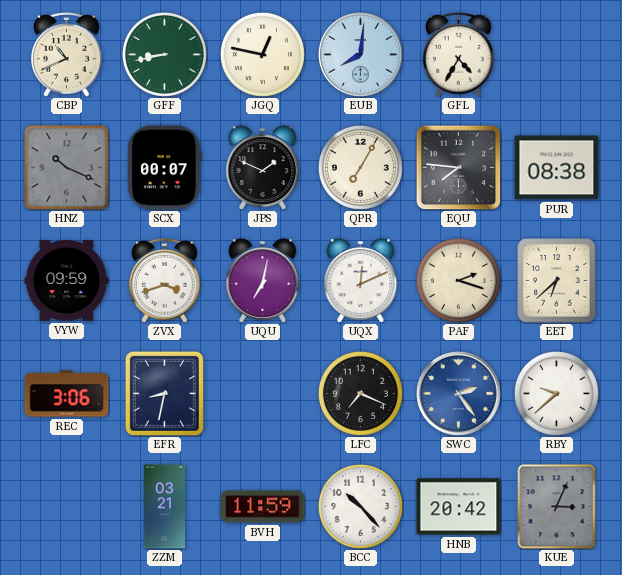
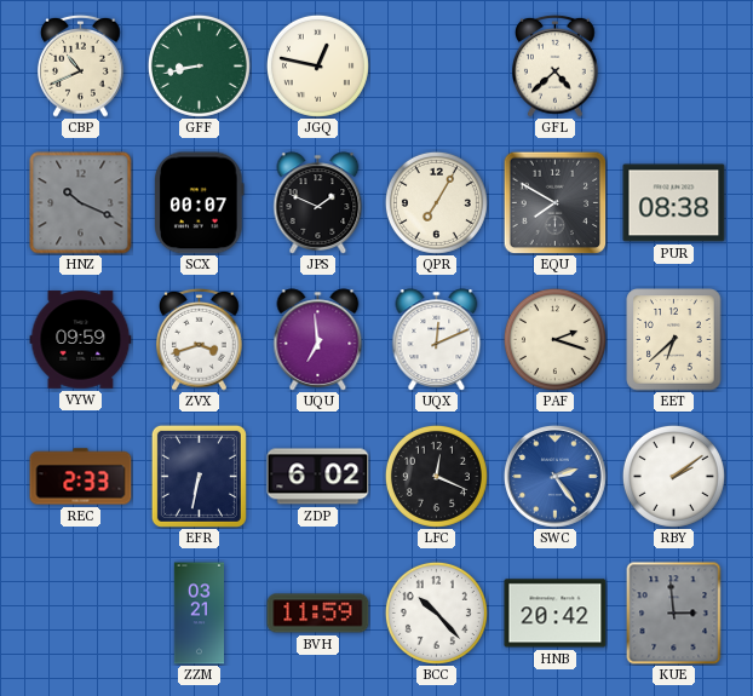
EUB: 8:01 -> none (361, 55)
GFL: 4:35 -> 4:38 (556, 65)
EQU: 7:46 -> 7:50 (554, 202)
UQU: 7:02 -> 6:59 (318, 340)
REC: 3:06 -> 2:33 (81, 477)
EFR: 8:32 -> 6:32 (199, 476)
ZDP: none -> 6:02 (318, 477)
LFC: 7:19 -> 12:19 (436, 476)
RBY: 9:38 -> 2:09 (673, 476)
KUE: 3:04 -> 2:59 (674, 614)
